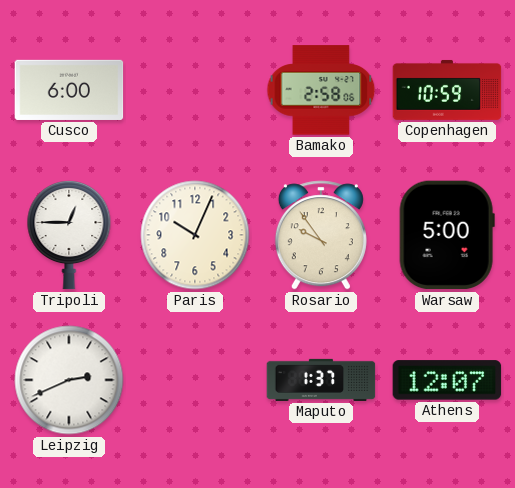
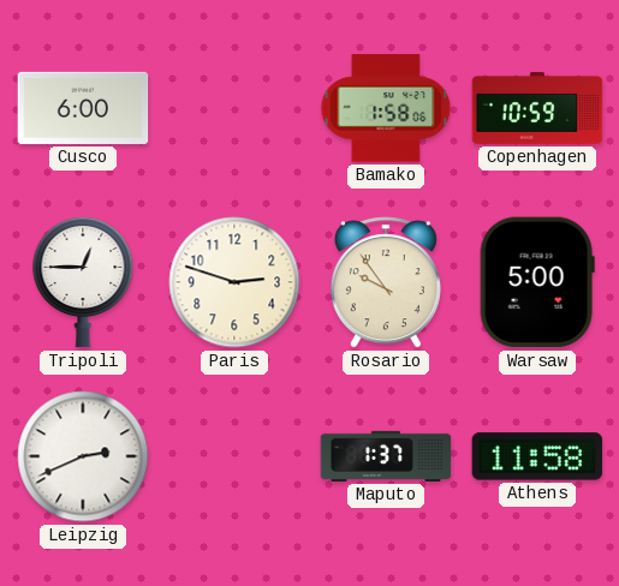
Bamako: 2:58 -> 1:58 (386, 108)
Paris: 10:04 -> 2:48 (234, 282)
Athens: 12:07 -> 11:58 (537, 456)
